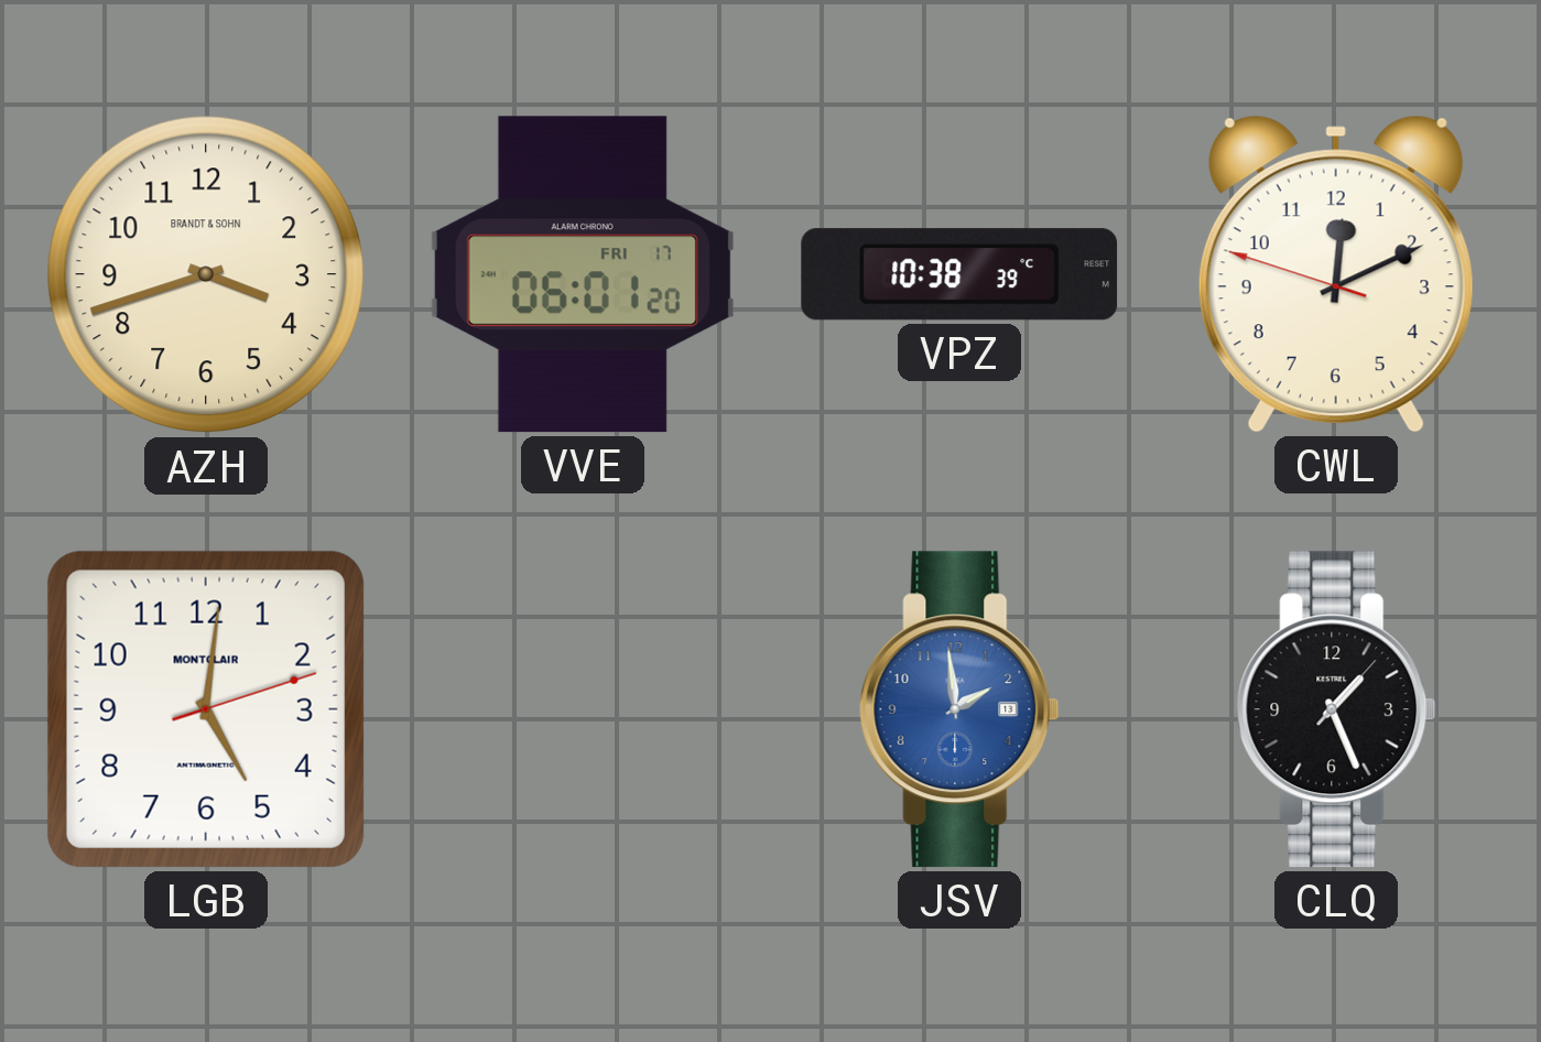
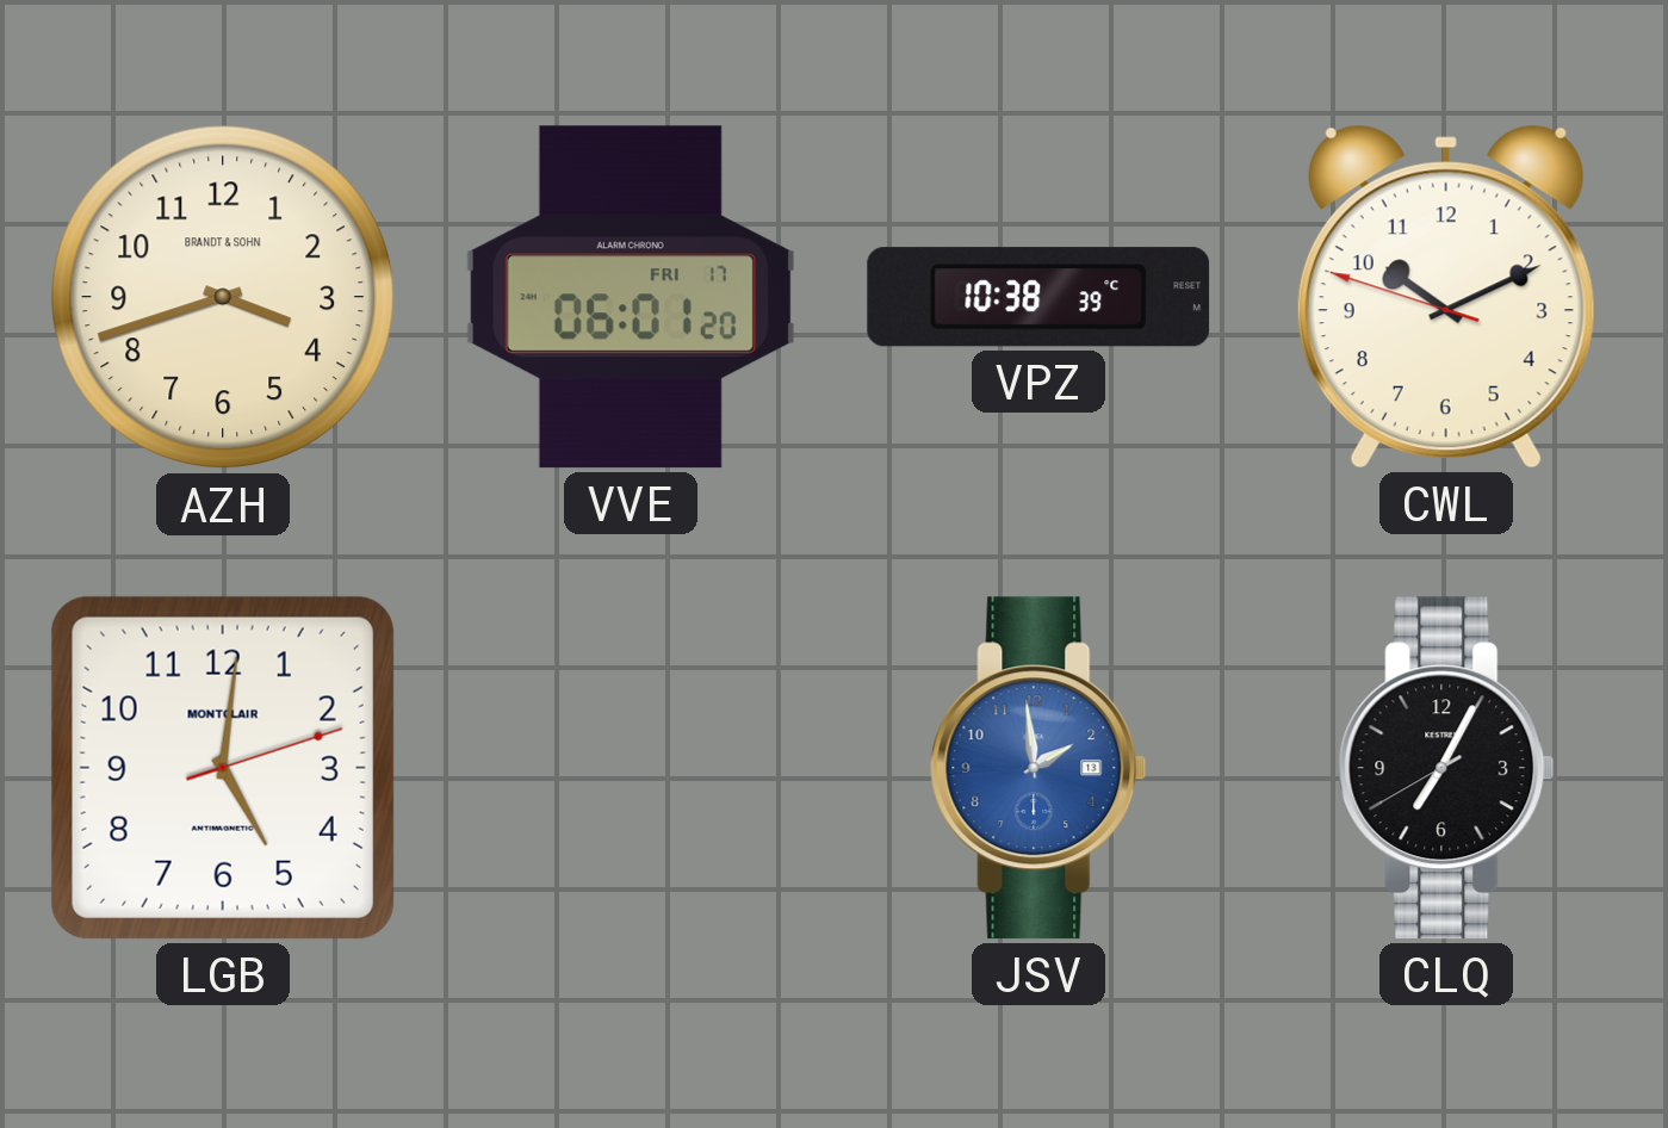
CWL: 12:10 -> 10:10 (1446, 297)
CLQ: 1:26 -> 7:04 (1446, 768)
